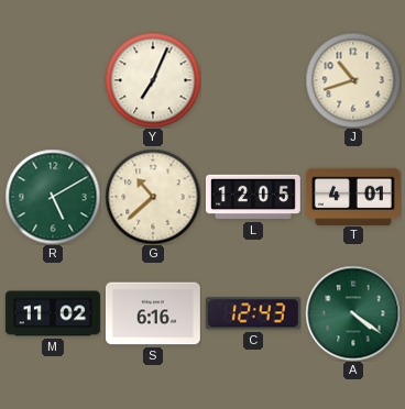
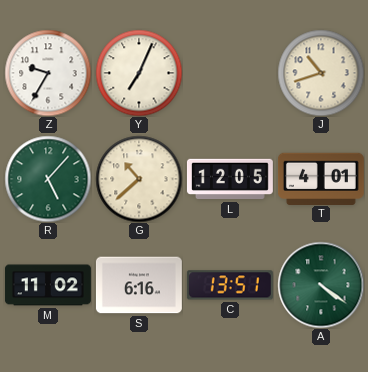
Z: none -> 9:35 (48, 73)
R: 5:10 -> 5:07 (48, 179)
C: 12:43 -> 13:51 (230, 285)
